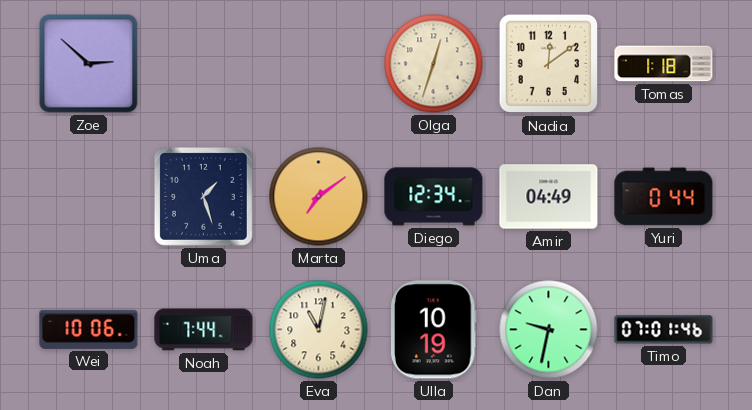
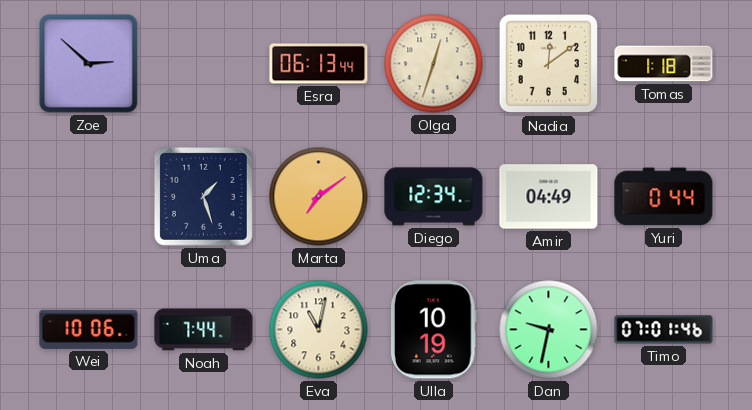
Esra: none -> 06:13 (319, 64)
